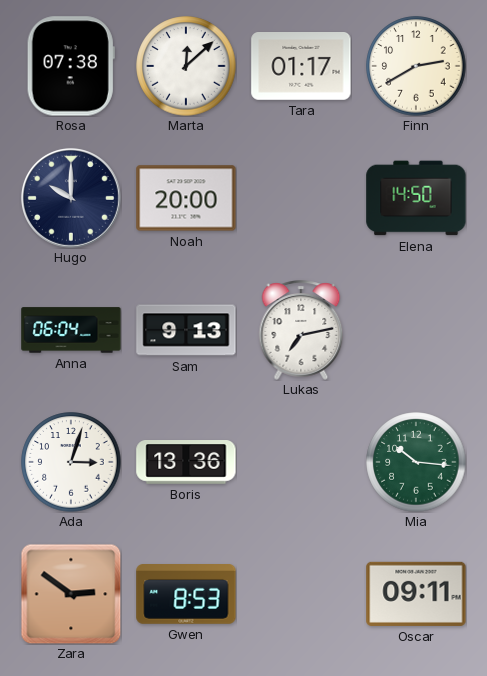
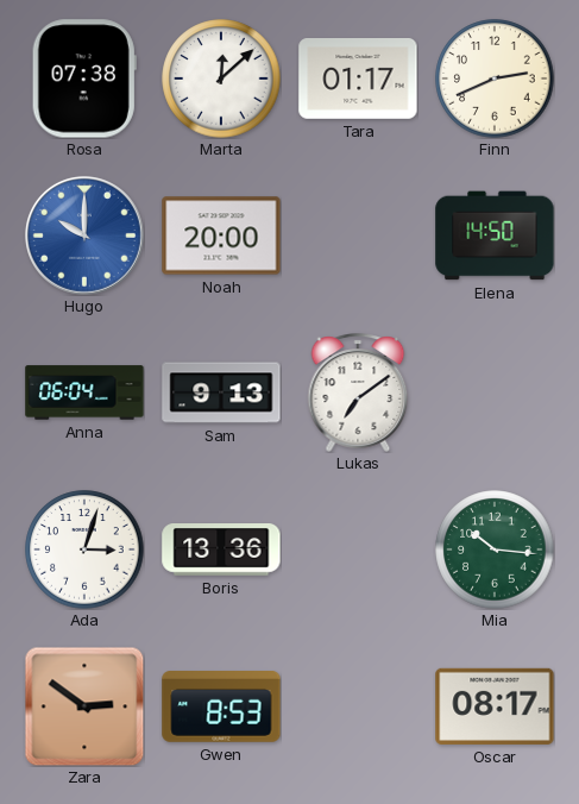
Finn: 2:40 -> 2:41 (495, 78)
Hugo dial: navy -> blue (84, 235)
Lukas: 7:13 -> 7:09 (358, 392)
Oscar: 09:11 -> 08:17 (495, 706)
